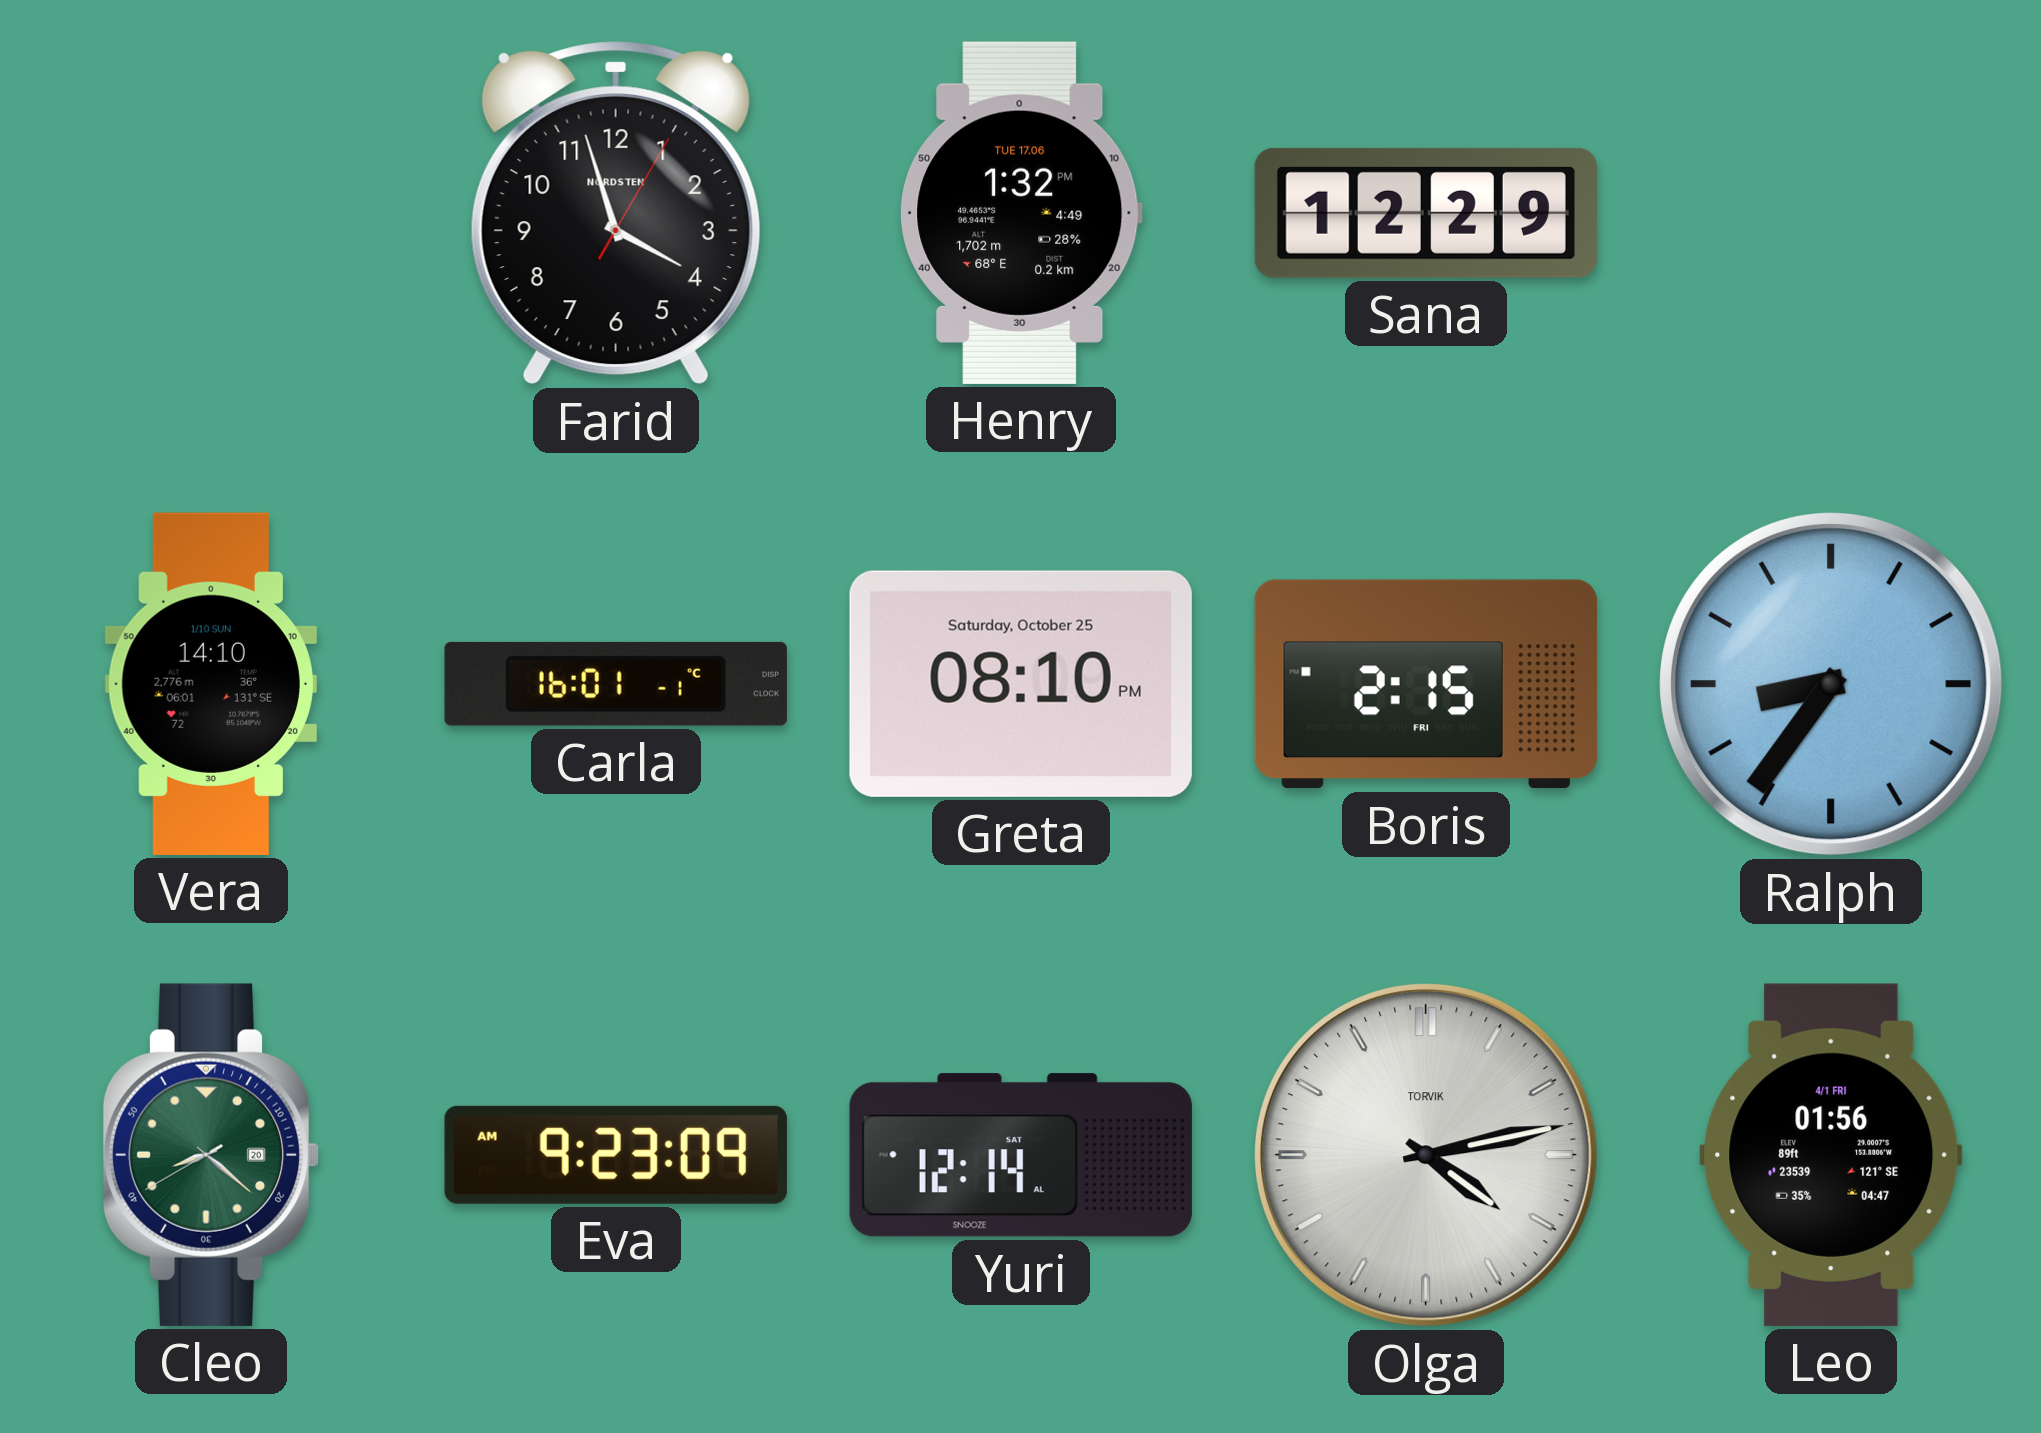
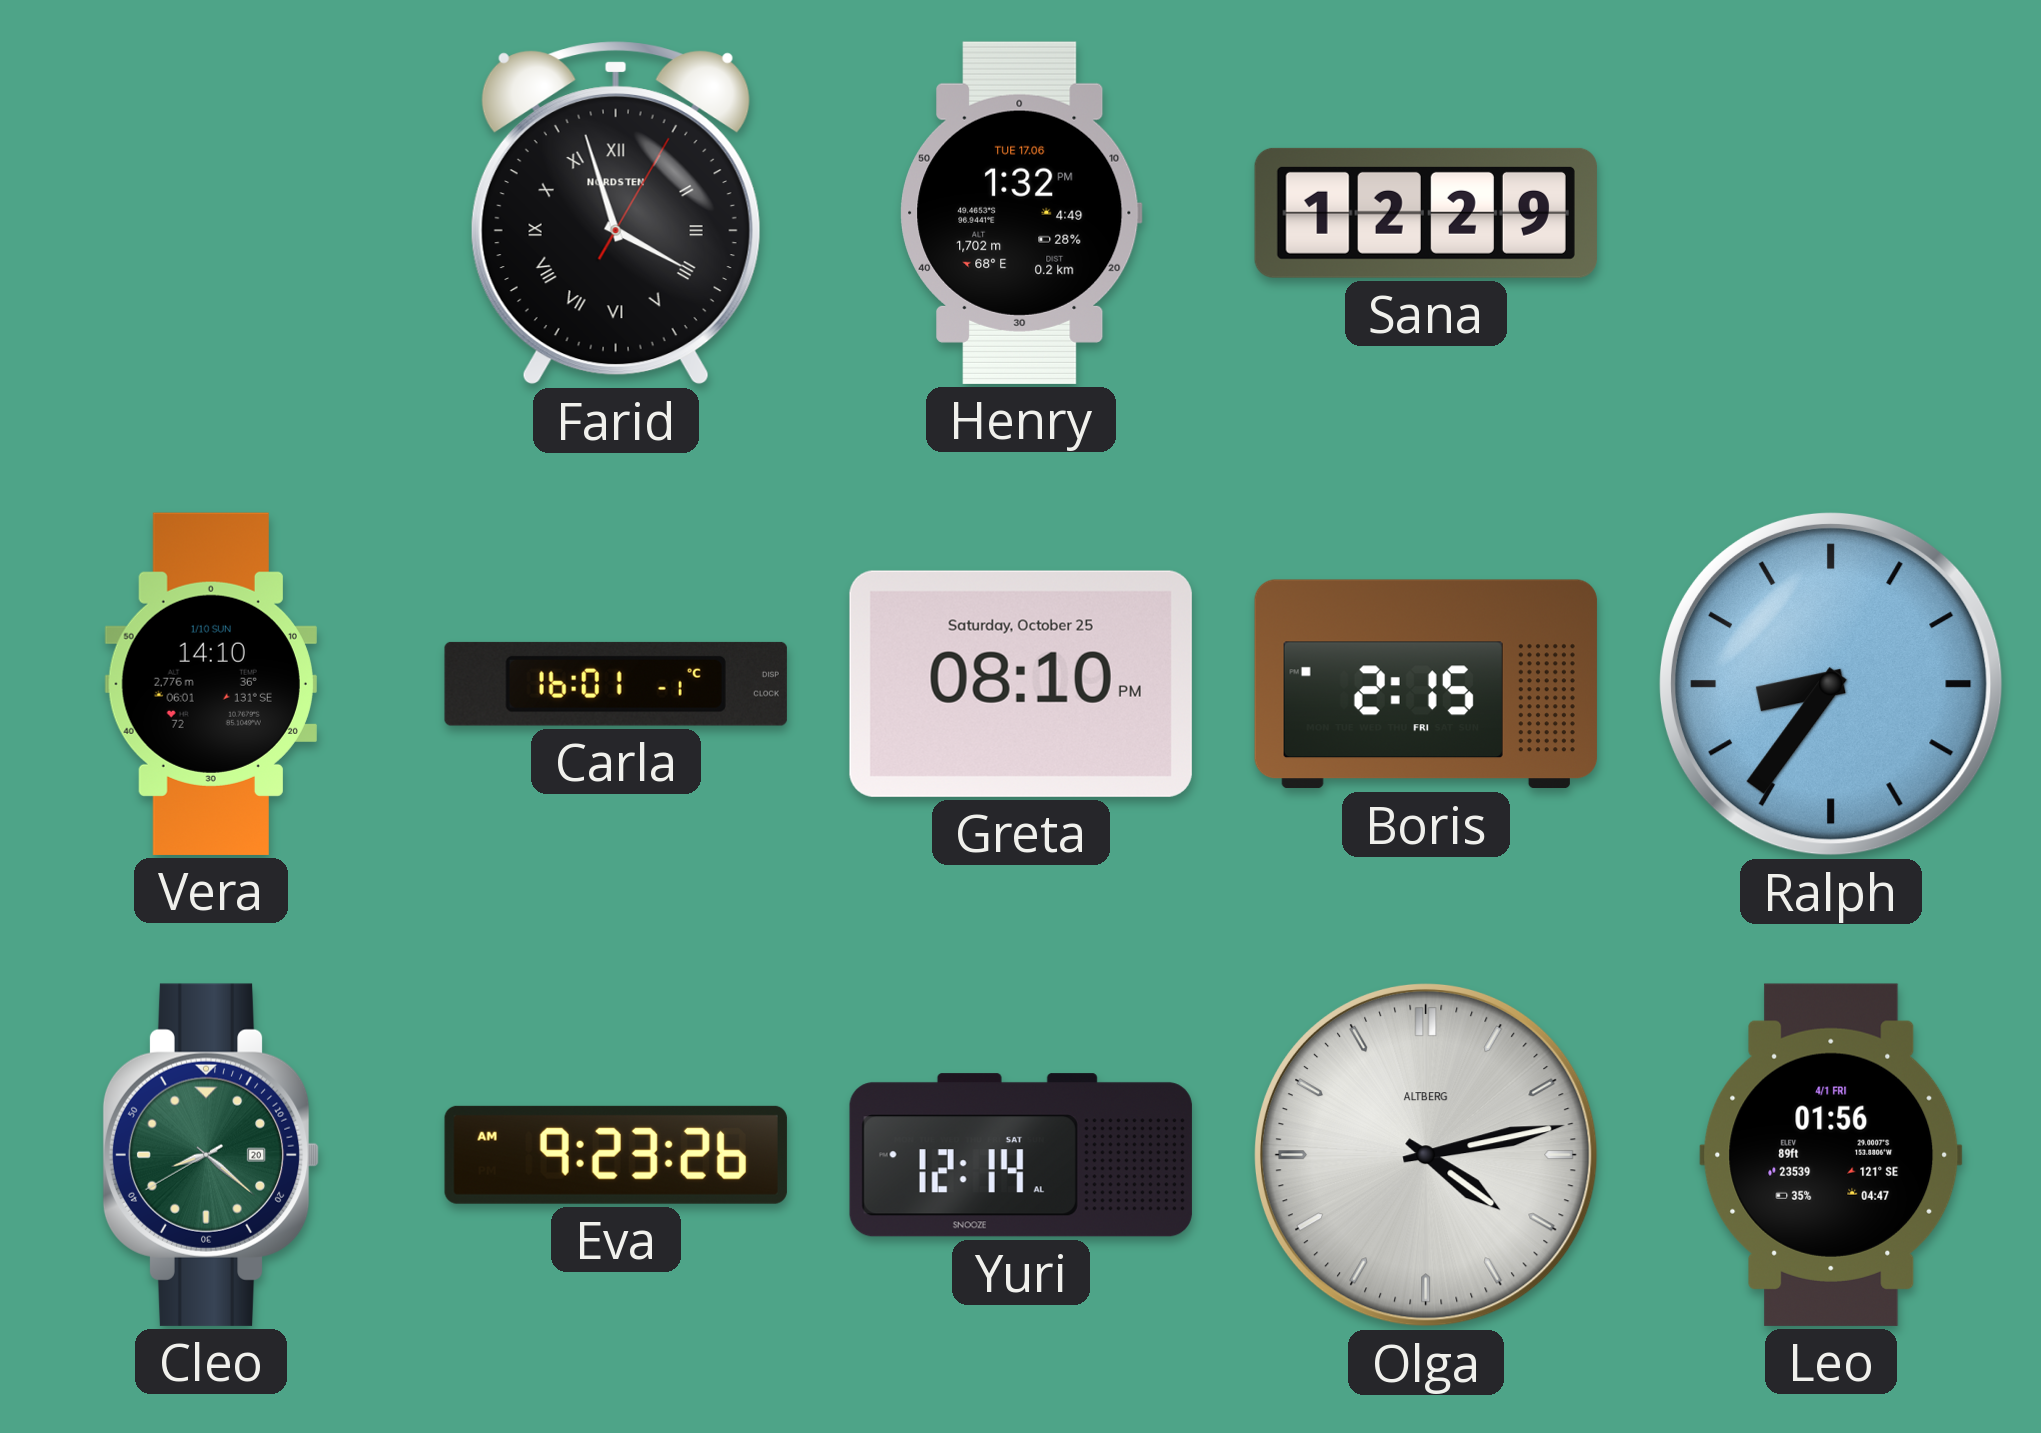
Farid numerals: Arabic -> Roman (616, 213)
Eva: 9:23:09 AM -> 9:23:26 AM (616, 1155)
Olga brand: TORVIK -> ALTBERG (1426, 1155)
